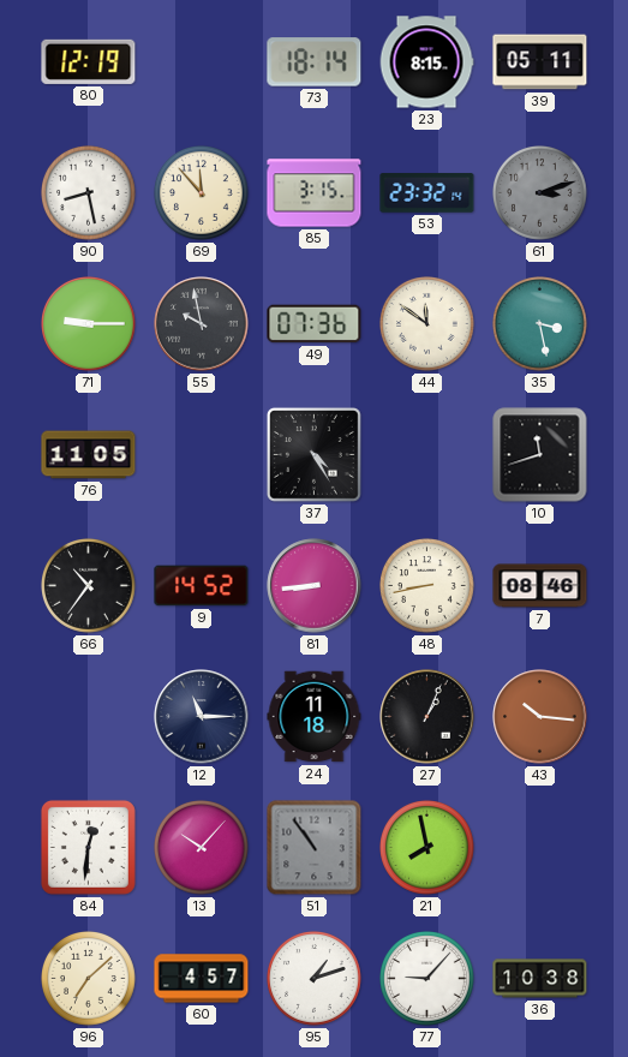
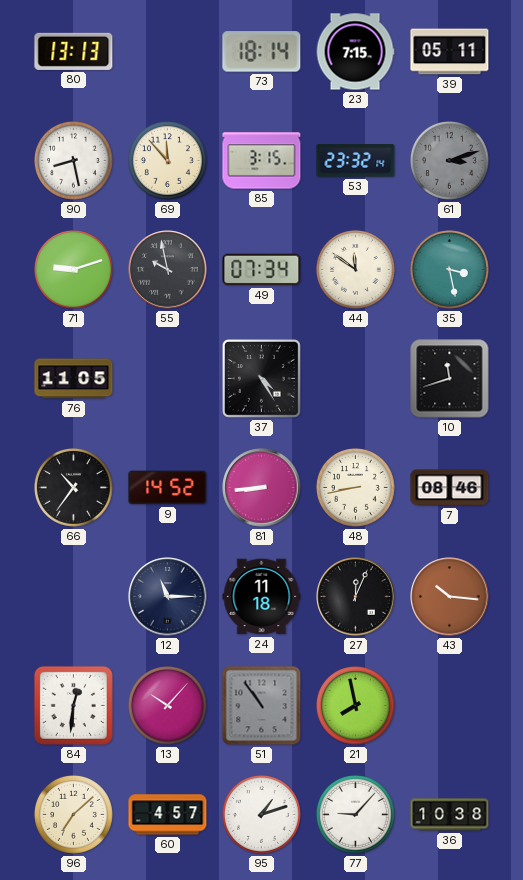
80: 12:19 -> 13:13 (74, 51)
23: 8:15 -> 7:15 (355, 52)
71: 9:15 -> 9:12 (74, 270)
49: 07:36 -> 07:34 (262, 270)
27: 1:04 -> 12:04 (356, 597)
